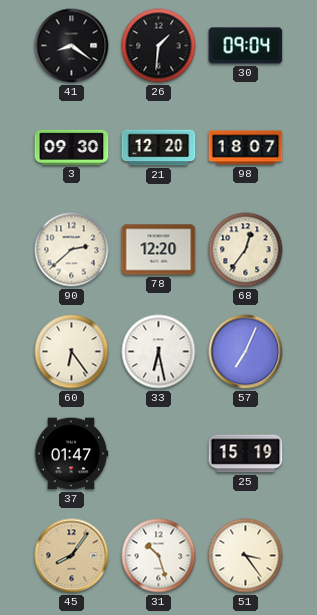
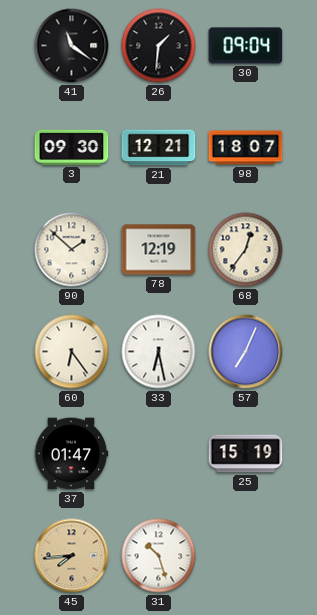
41: 8:21 -> 11:21 (72, 46)
21: 12:20 -> 12:21 (159, 148)
90: 2:38 -> 1:52 (72, 250)
78: 12:20 -> 12:19 (159, 250)
45: 8:06 -> 7:44 (72, 556)
51: 3:24 -> none (246, 556)
